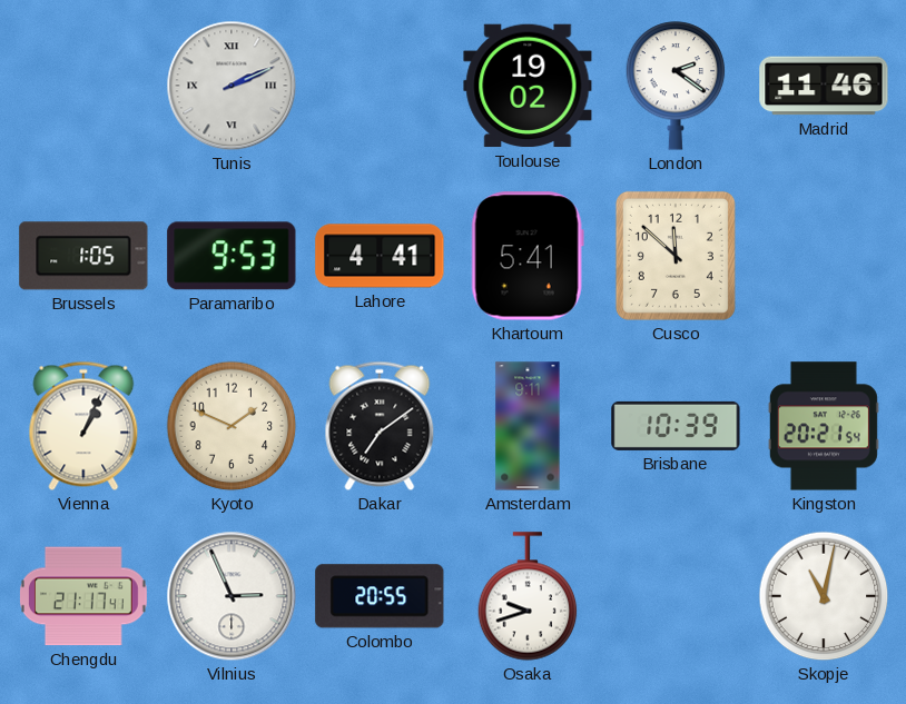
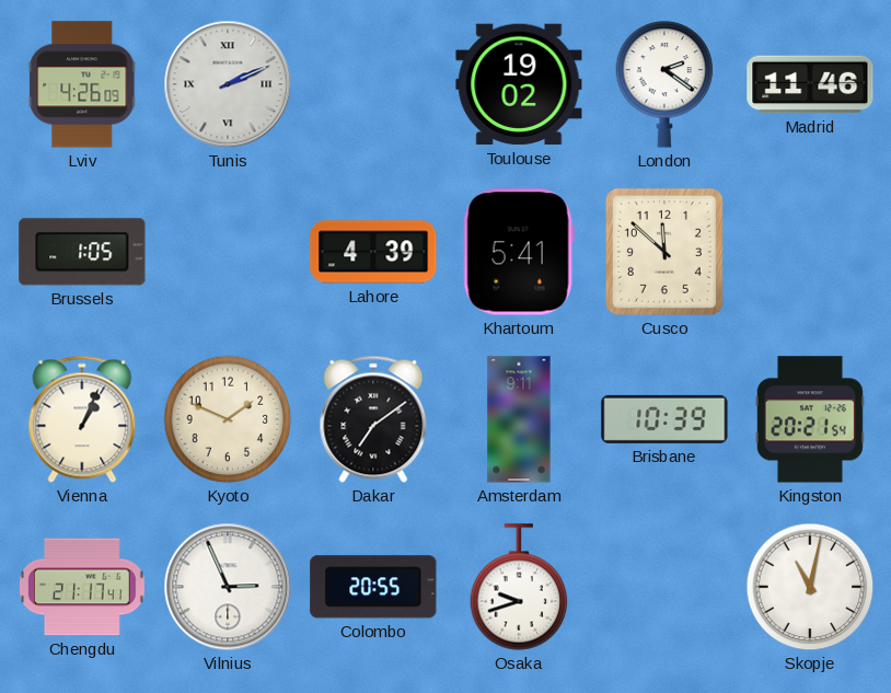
Lviv: none -> 4:26 (82, 84)
Paramaribo: 9:53 -> none (232, 256)
Lahore: 4:41 -> 4:39 (373, 252)
